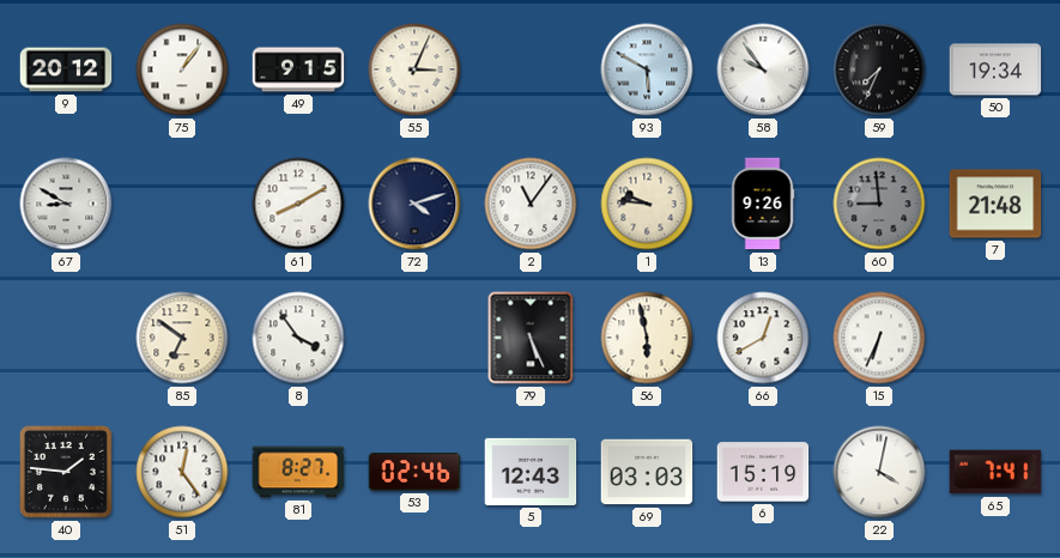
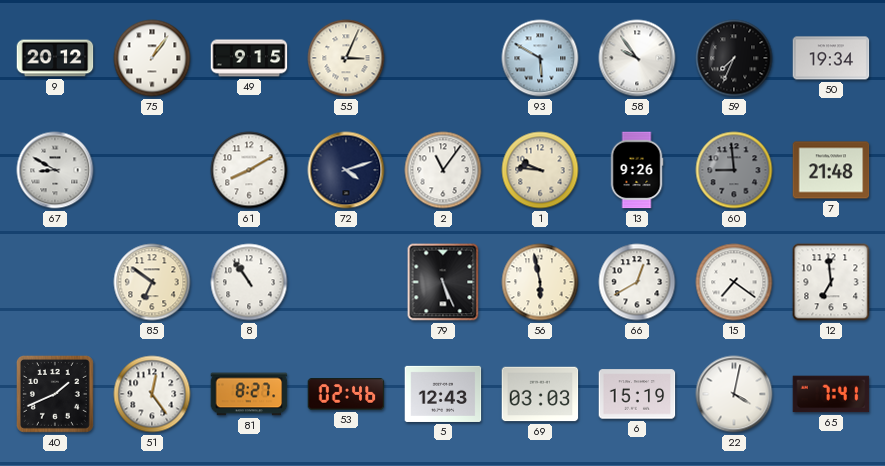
8: 3:54 -> 10:54 (249, 282)
15: 6:34 -> 7:21 (734, 282)
12: none -> 6:59 (831, 282)
40: 1:46 -> 1:41 (55, 394)
